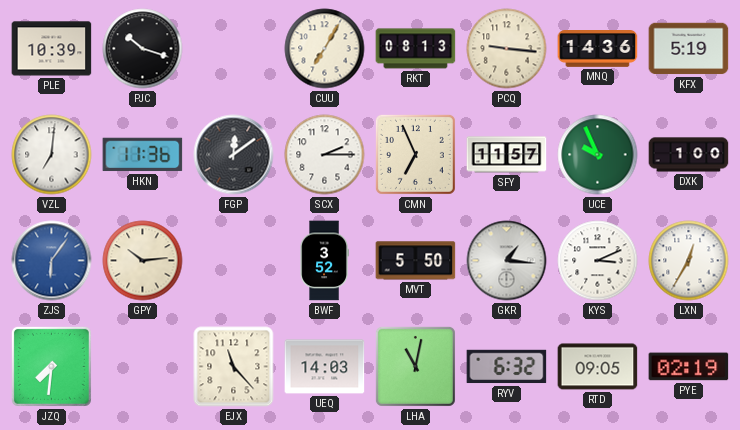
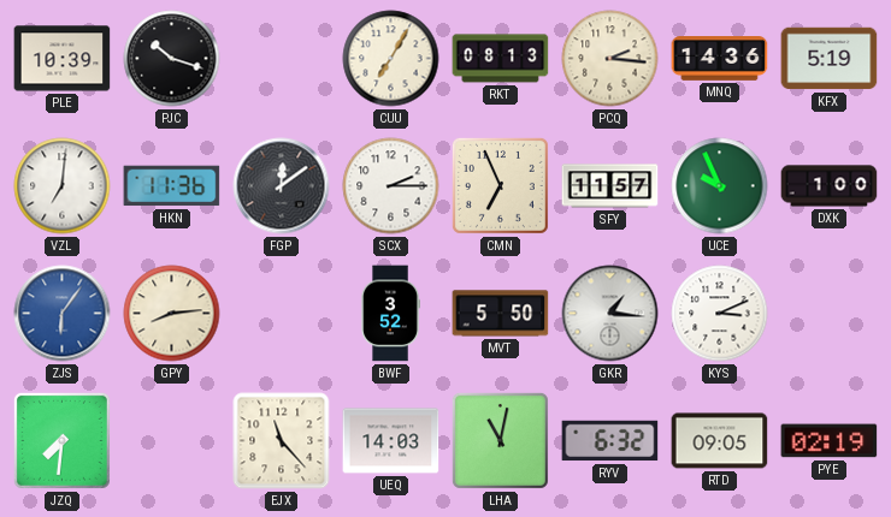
PCQ: 9:16 -> 2:16 (610, 59)
GPY: 10:14 -> 8:14 (172, 314)
LXN: 12:35 -> none (689, 261)
